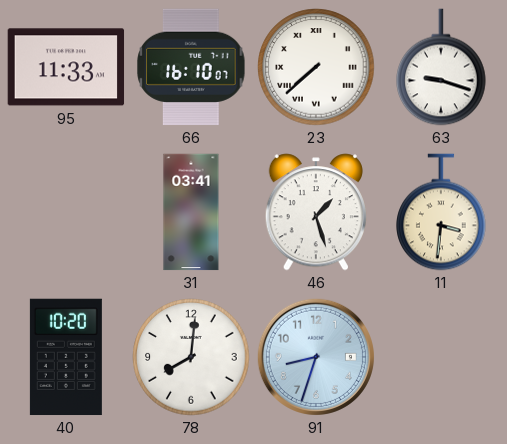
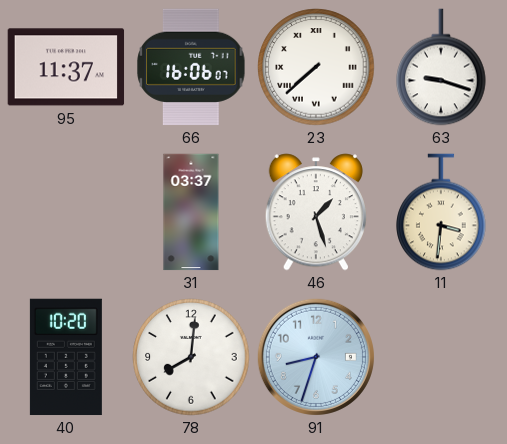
95: 11:33 -> 11:37 (66, 67)
66: 16:10 -> 16:06 (191, 67)
31: 03:41 -> 03:37 (191, 212)
